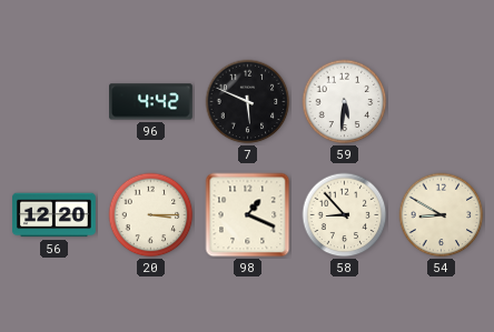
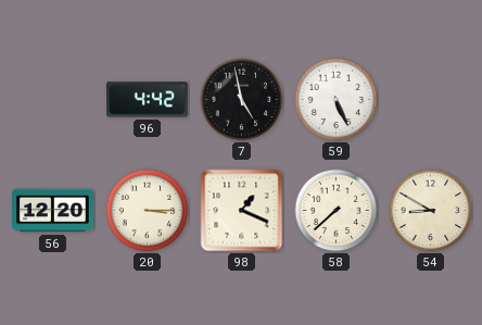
7: 5:49 -> 4:58 (242, 100)
59: 5:31 -> 5:26 (337, 100)
58: 8:53 -> 7:38 (337, 211)
